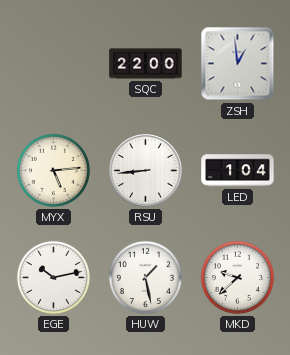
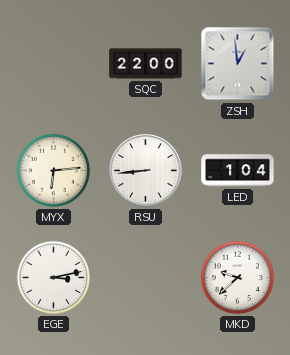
MYX: 5:14 -> 6:14 (53, 170)
EGE: 10:13 -> 3:13 (53, 277)
HUW: 1:28 -> none (145, 277)
